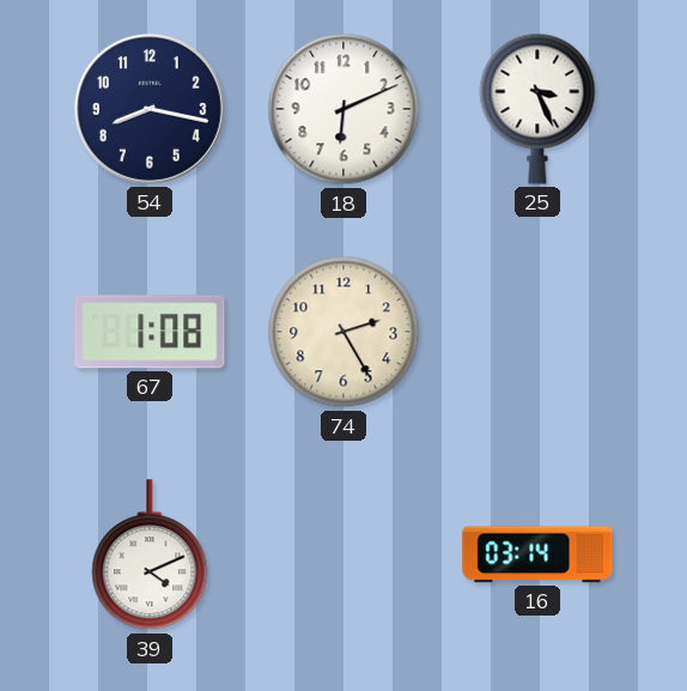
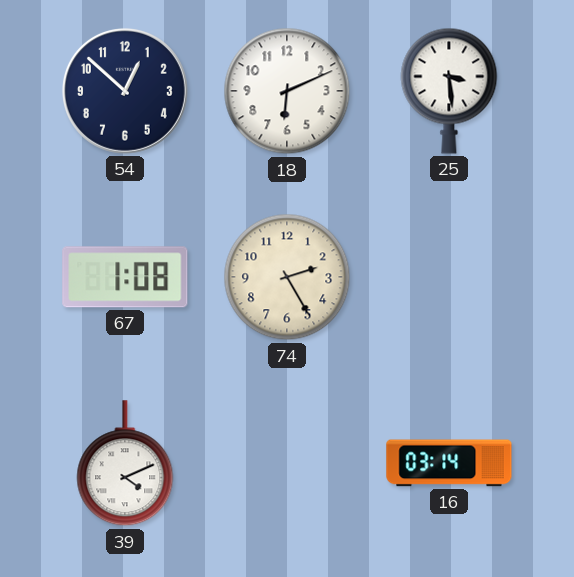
54: 8:17 -> 12:52 (125, 91)
25: 3:26 -> 3:29 (449, 91)
